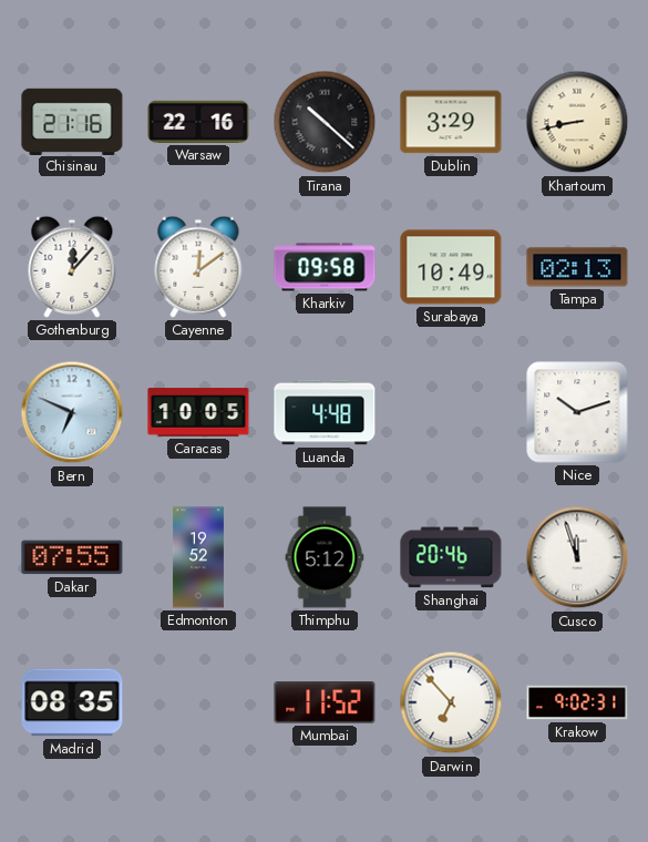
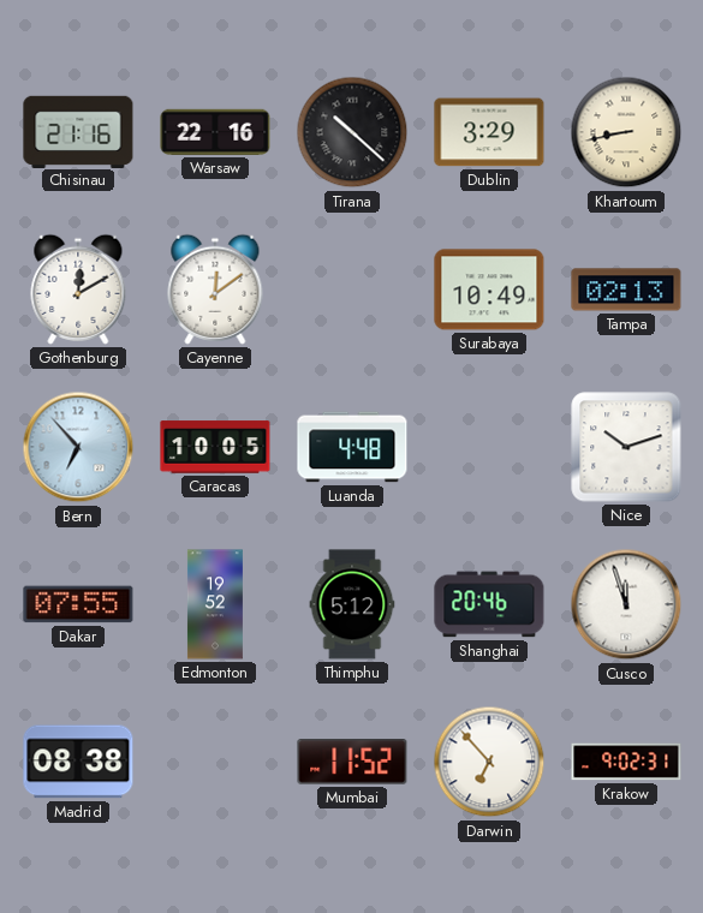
Gothenburg: 12:07 -> 12:10 (78, 290)
Kharkiv: 09:58 -> none (325, 267)
Bern: 6:49 -> 6:53 (78, 447)
Madrid: 08:35 -> 08:38 (78, 762)
